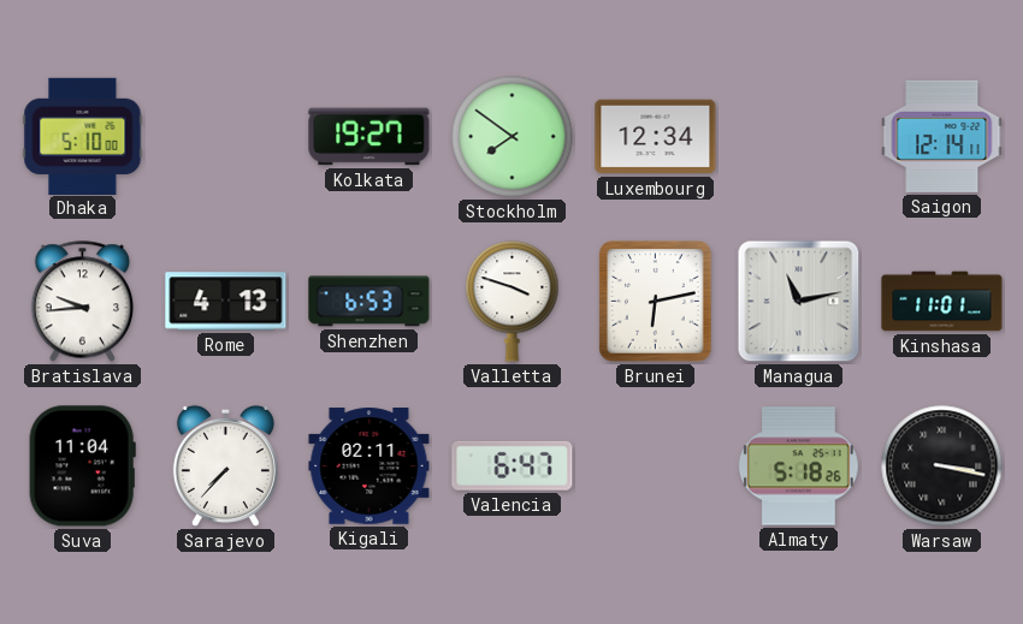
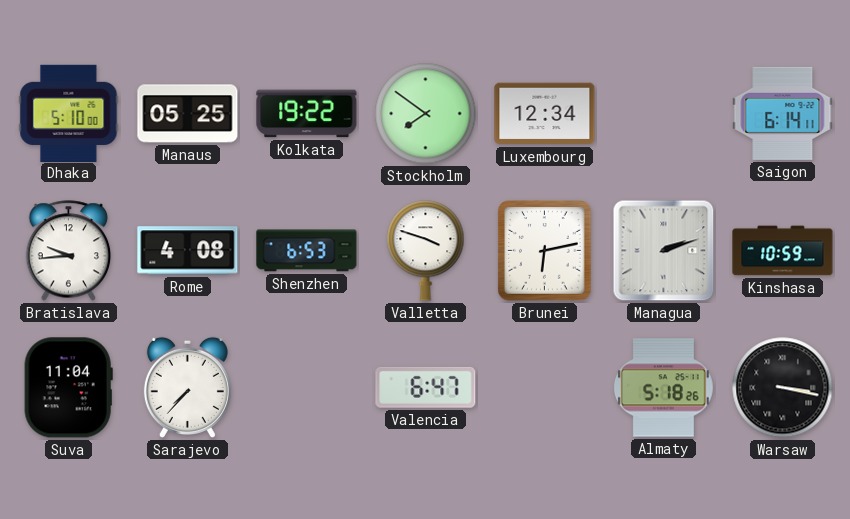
Manaus: none -> 05:25 (188, 114)
Kolkata: 19:27 -> 19:22 (307, 114)
Saigon: 12:14 -> 6:14 (783, 113)
Rome: 4:13 -> 4:08 (188, 251)
Managua: 11:13 -> 2:12 (664, 251)
Kinshasa: 11:01 -> 10:59 (783, 251)
Kigali: 02:11 -> none (369, 466)
